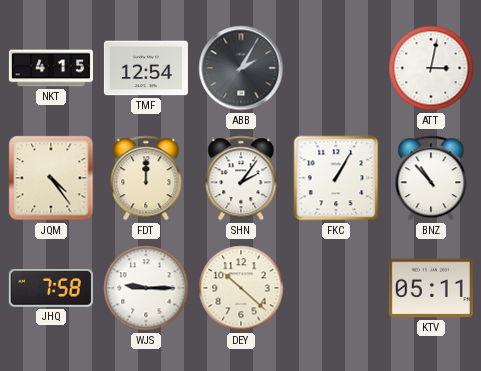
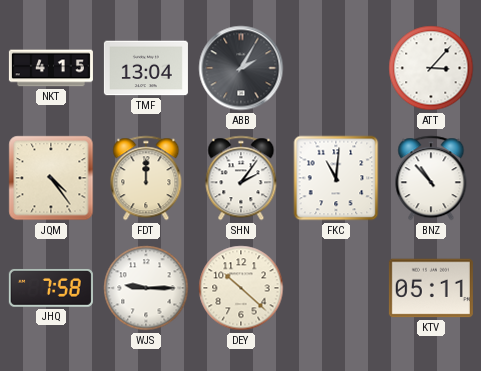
TMF: 12:54 -> 13:04 (146, 68)
ATT: 3:02 -> 3:07 (431, 68)
FKC: 1:05 -> 11:01 (336, 178)
